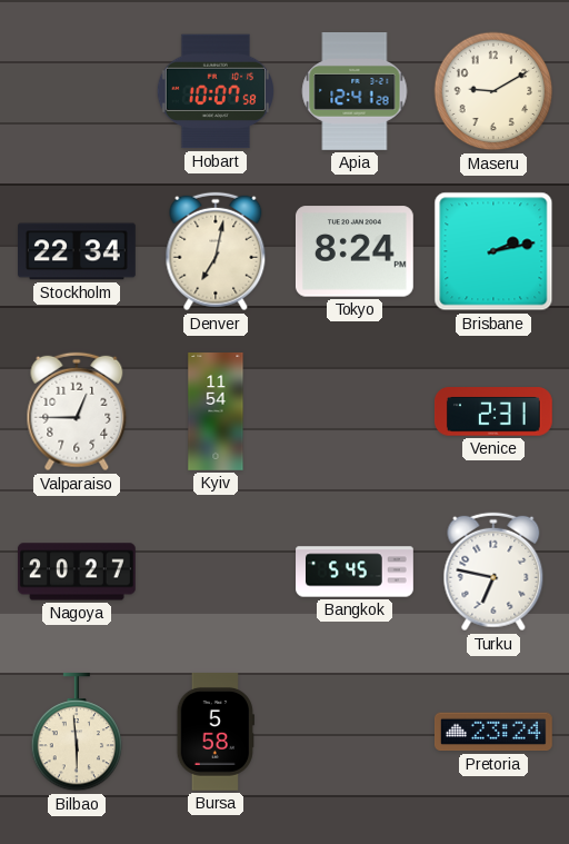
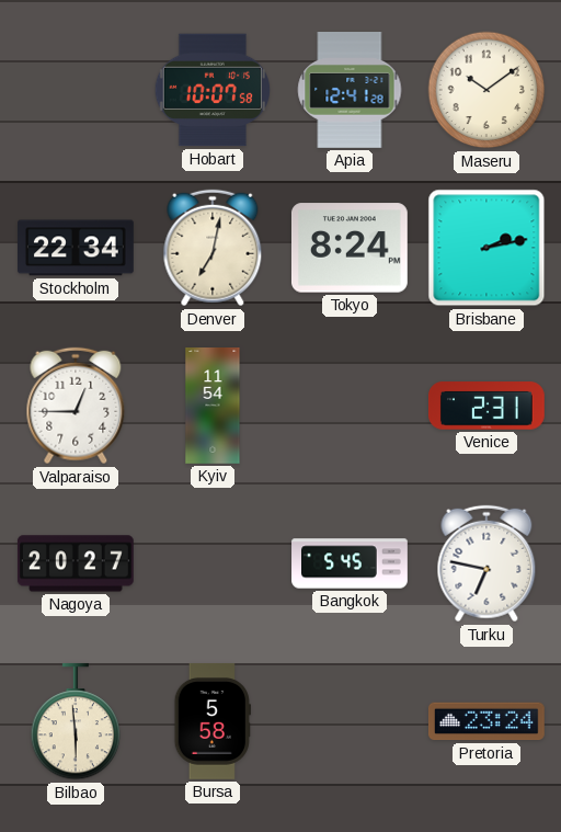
Maseru: 9:10 -> 10:09 (486, 90)
